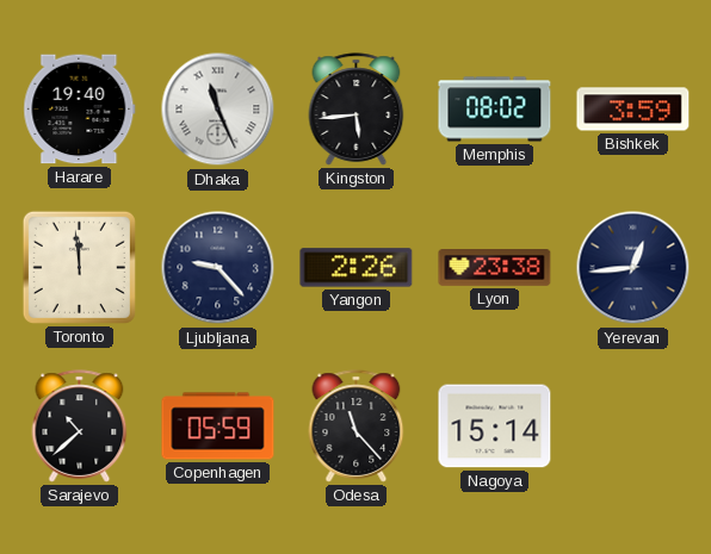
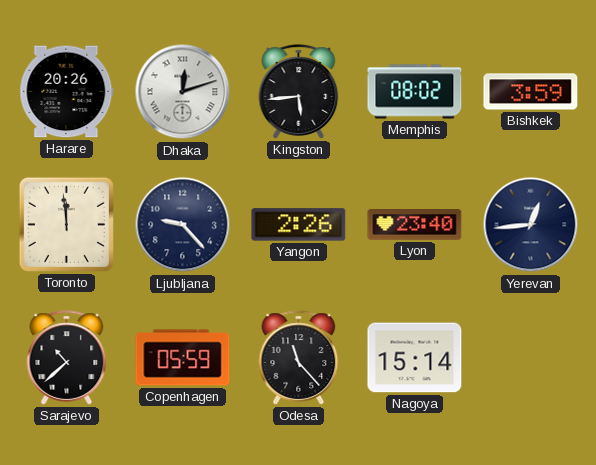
Harare: 19:40 -> 20:26 (67, 92)
Dhaka: 11:26 -> 12:12 (183, 92)
Lyon: 23:38 -> 23:40 (415, 225)
